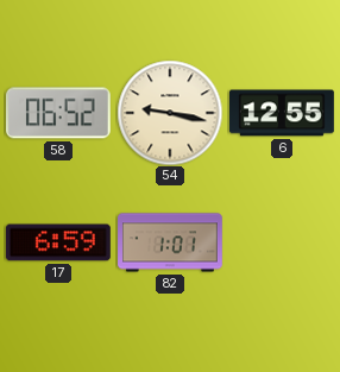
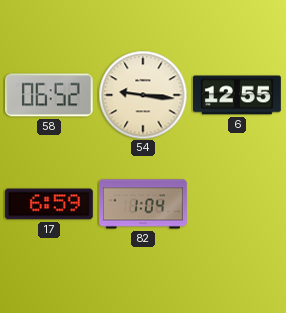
54: 9:17 -> 9:16 (143, 95)
82: 1:01 -> 1:04 (143, 204)
